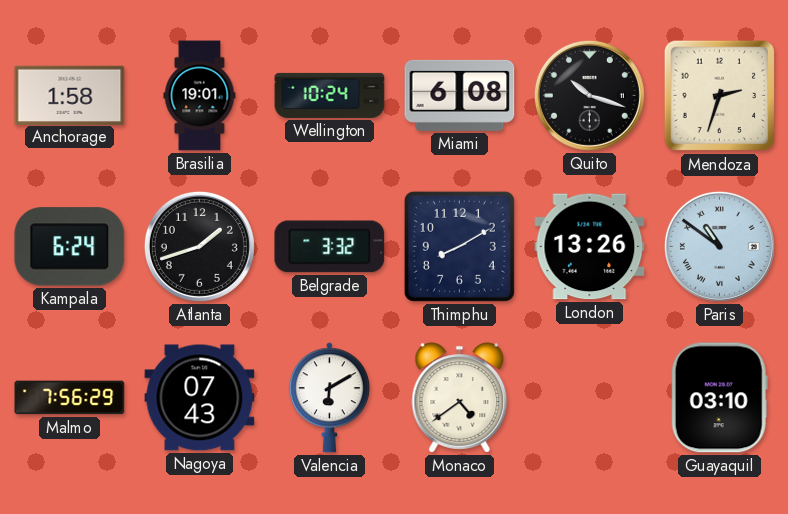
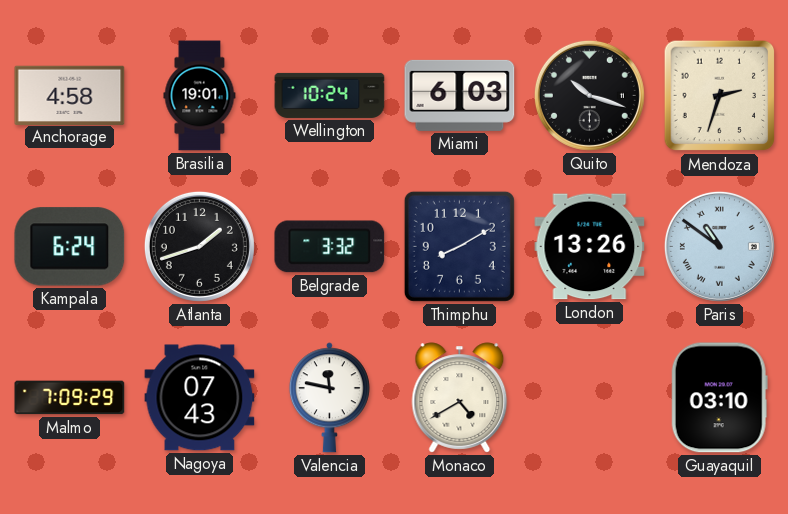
Anchorage: 1:58 -> 4:58 (70, 95)
Miami: 6:08 -> 6:03 (460, 95)
Malmo: 7:56 -> 7:09 (70, 398)
Valencia: 6:10 -> 11:47 (329, 398)
Monaco: 4:39 -> 4:40 (460, 398)
